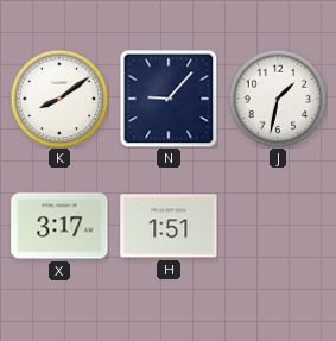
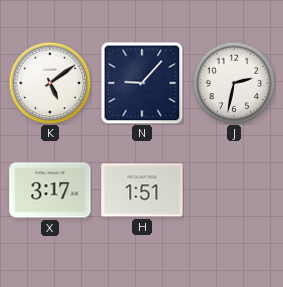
K: 8:09 -> 5:09 (50, 83)
J: 1:32 -> 2:32 (234, 83)
